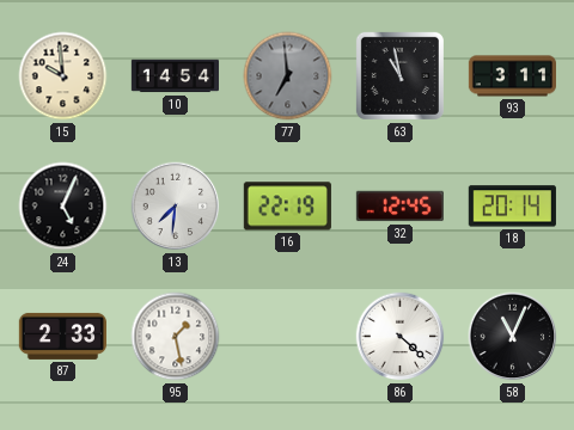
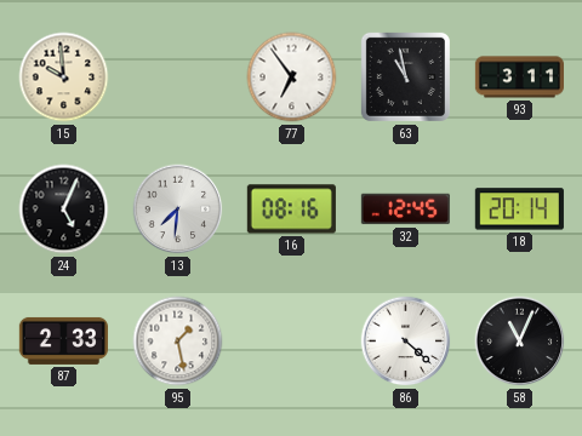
10: 14:54 -> none (175, 76)
77: 6:59 -> 6:54 (292, 78)
77 dial: grey -> white (292, 78)
16: 22:19 -> 08:16 (291, 210)
